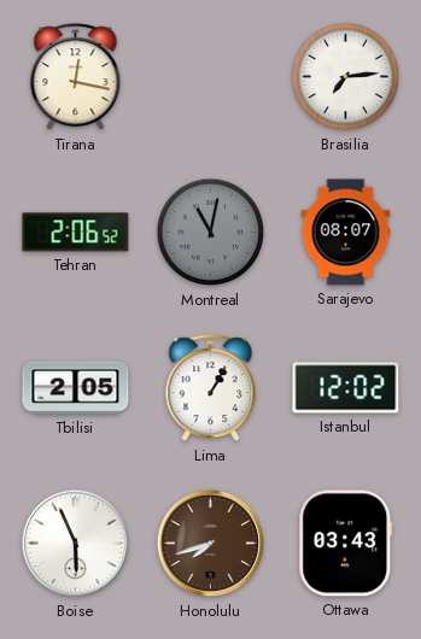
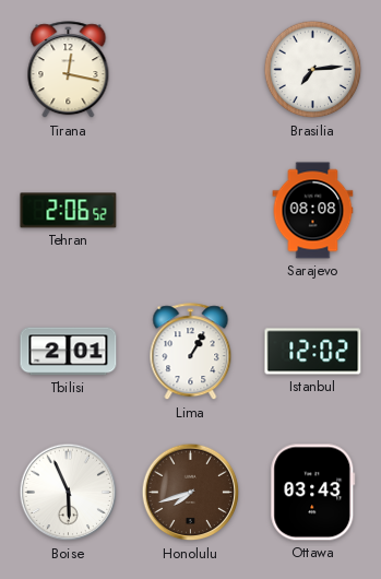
Montreal: 11:02 -> none (211, 233)
Sarajevo: 08:07 -> 08:08 (313, 211)
Tbilisi: 2:05 -> 2:01 (69, 352)
